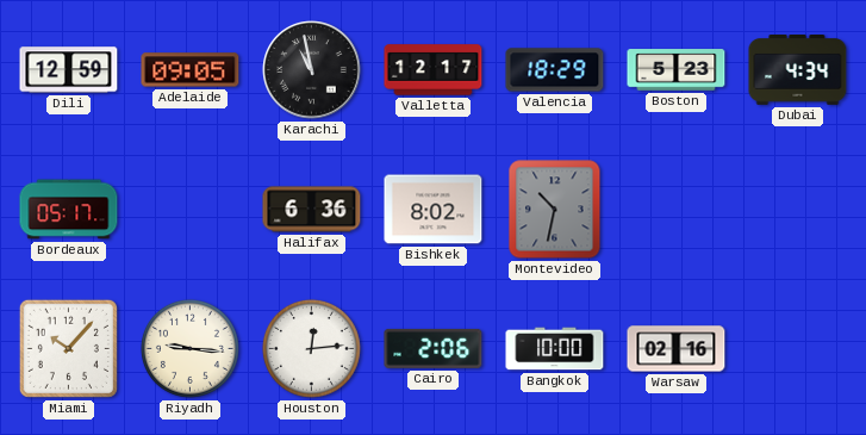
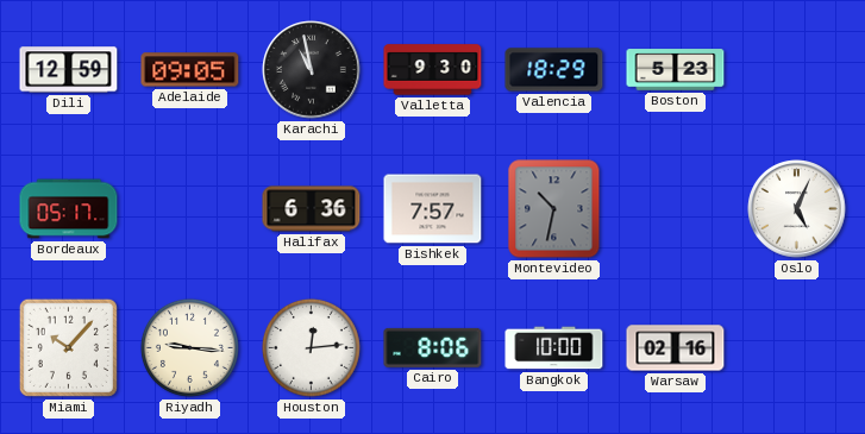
Valletta: 12:17 -> 9:30 (433, 70)
Dubai: 4:34 -> none (798, 70)
Bishkek: 8:02 -> 7:57 (433, 209)
Oslo: none -> 5:04 (797, 209)
Cairo: 2:06 -> 8:06 (433, 347)
